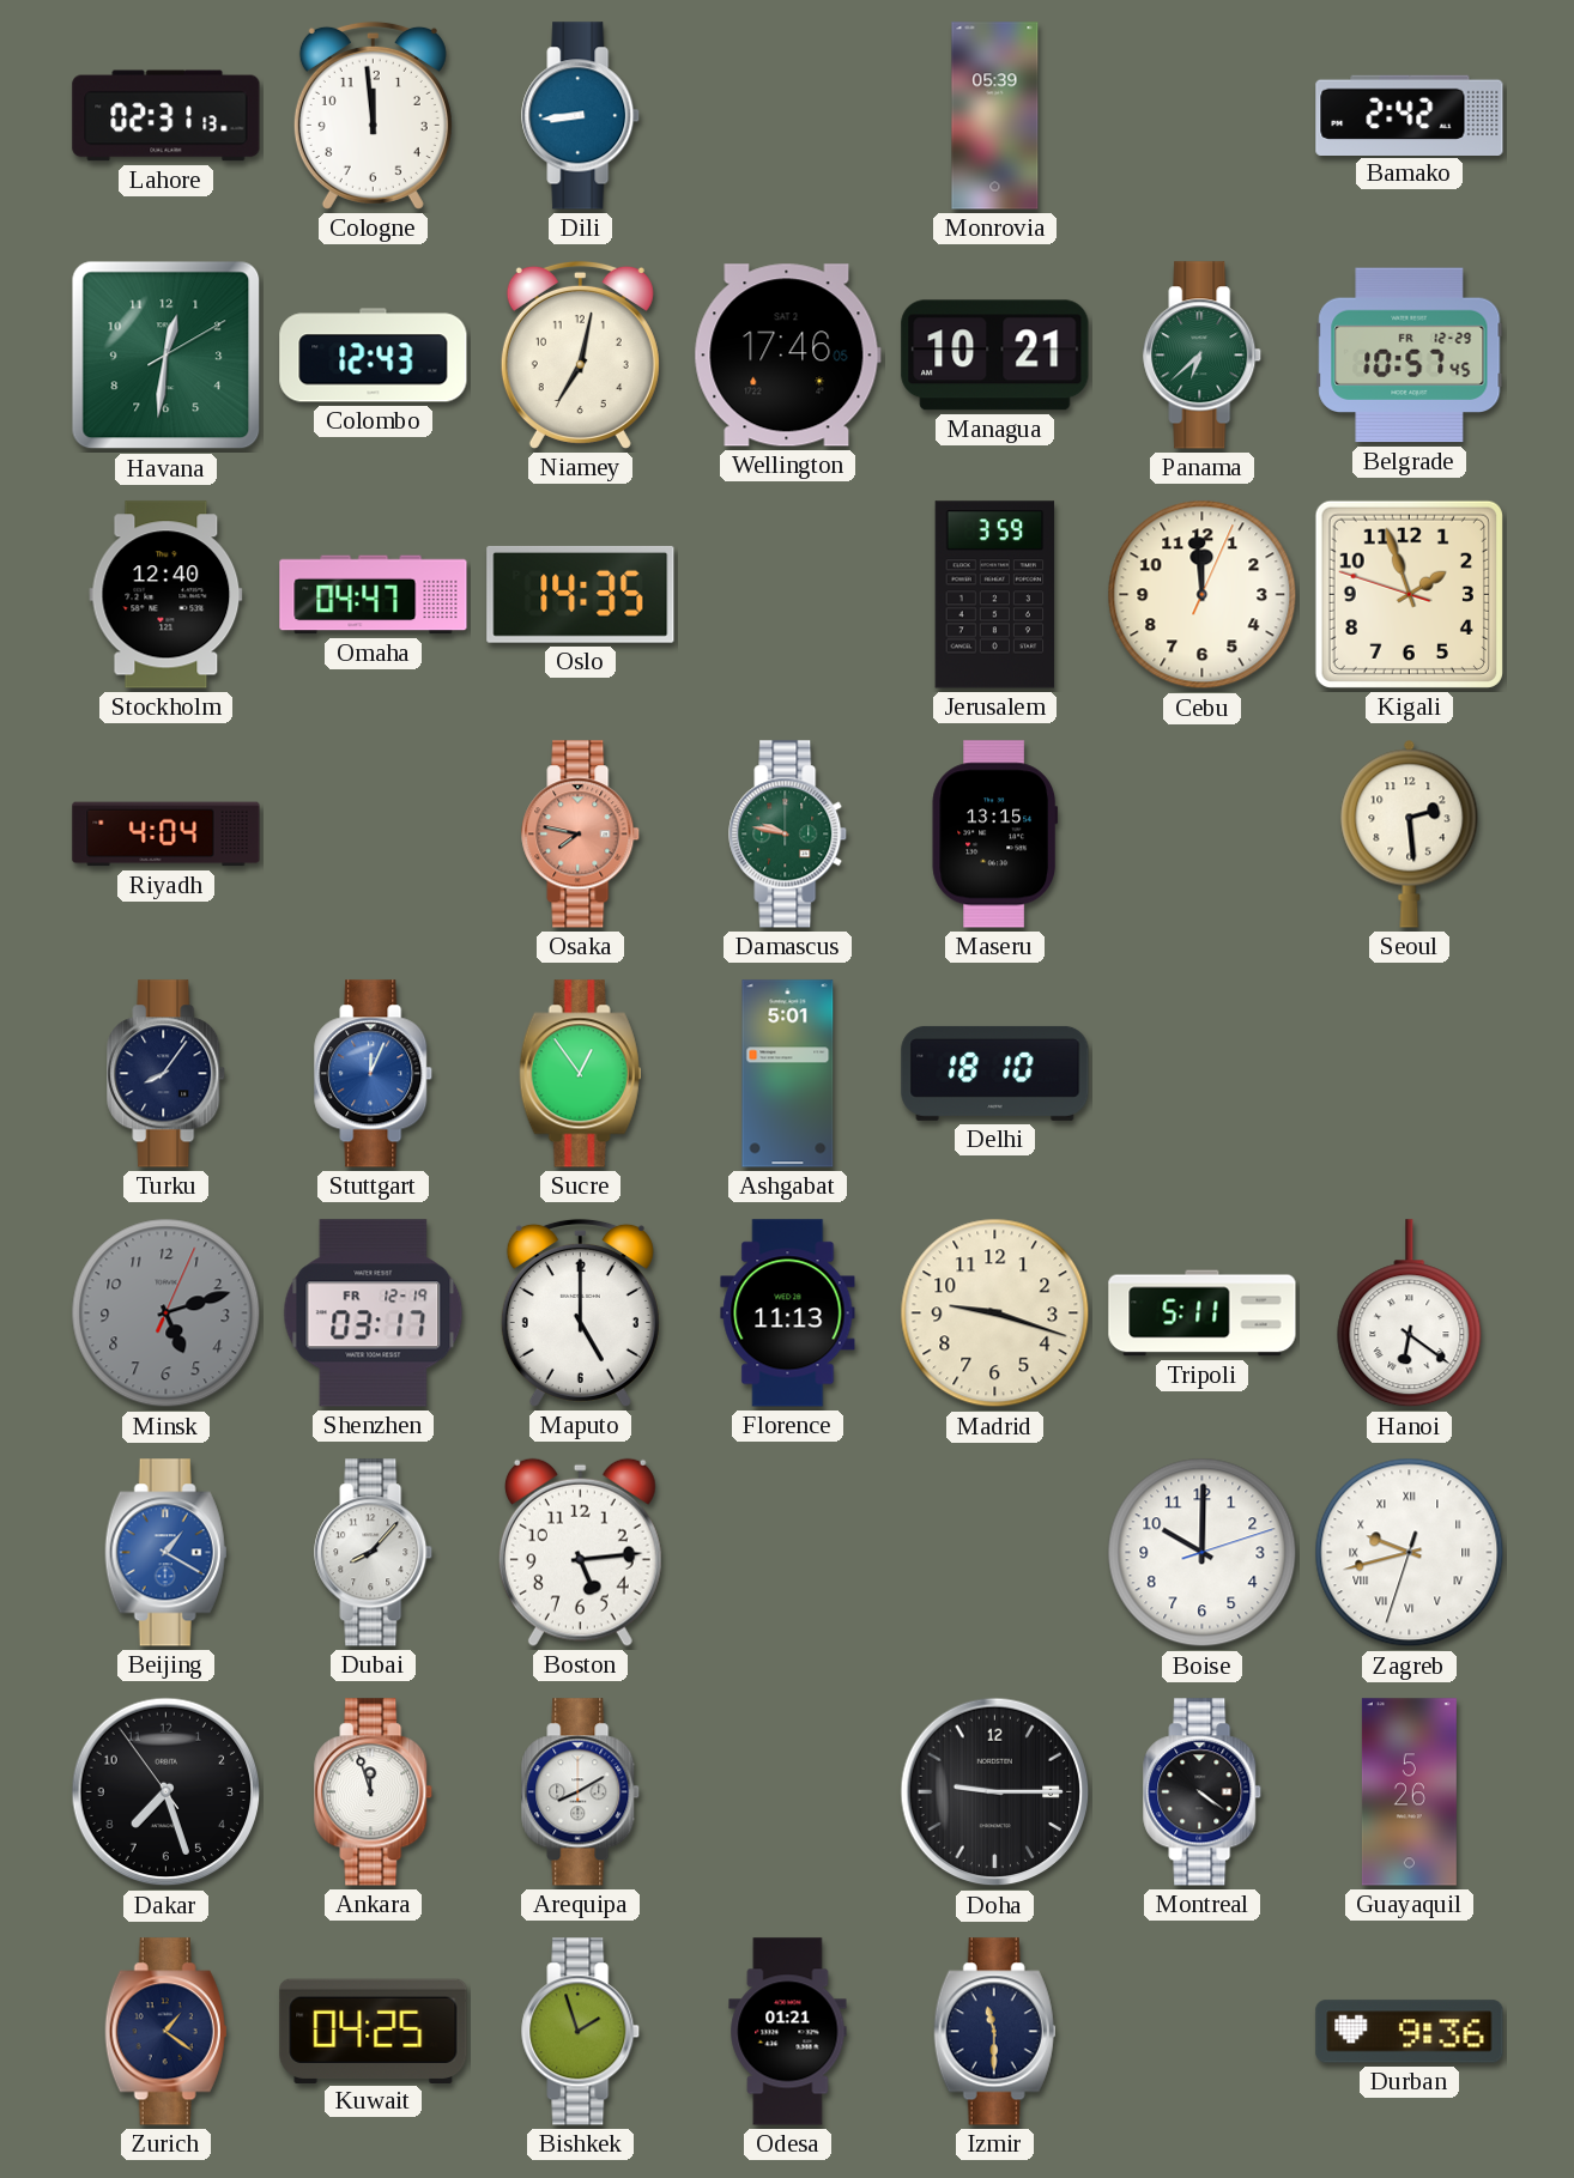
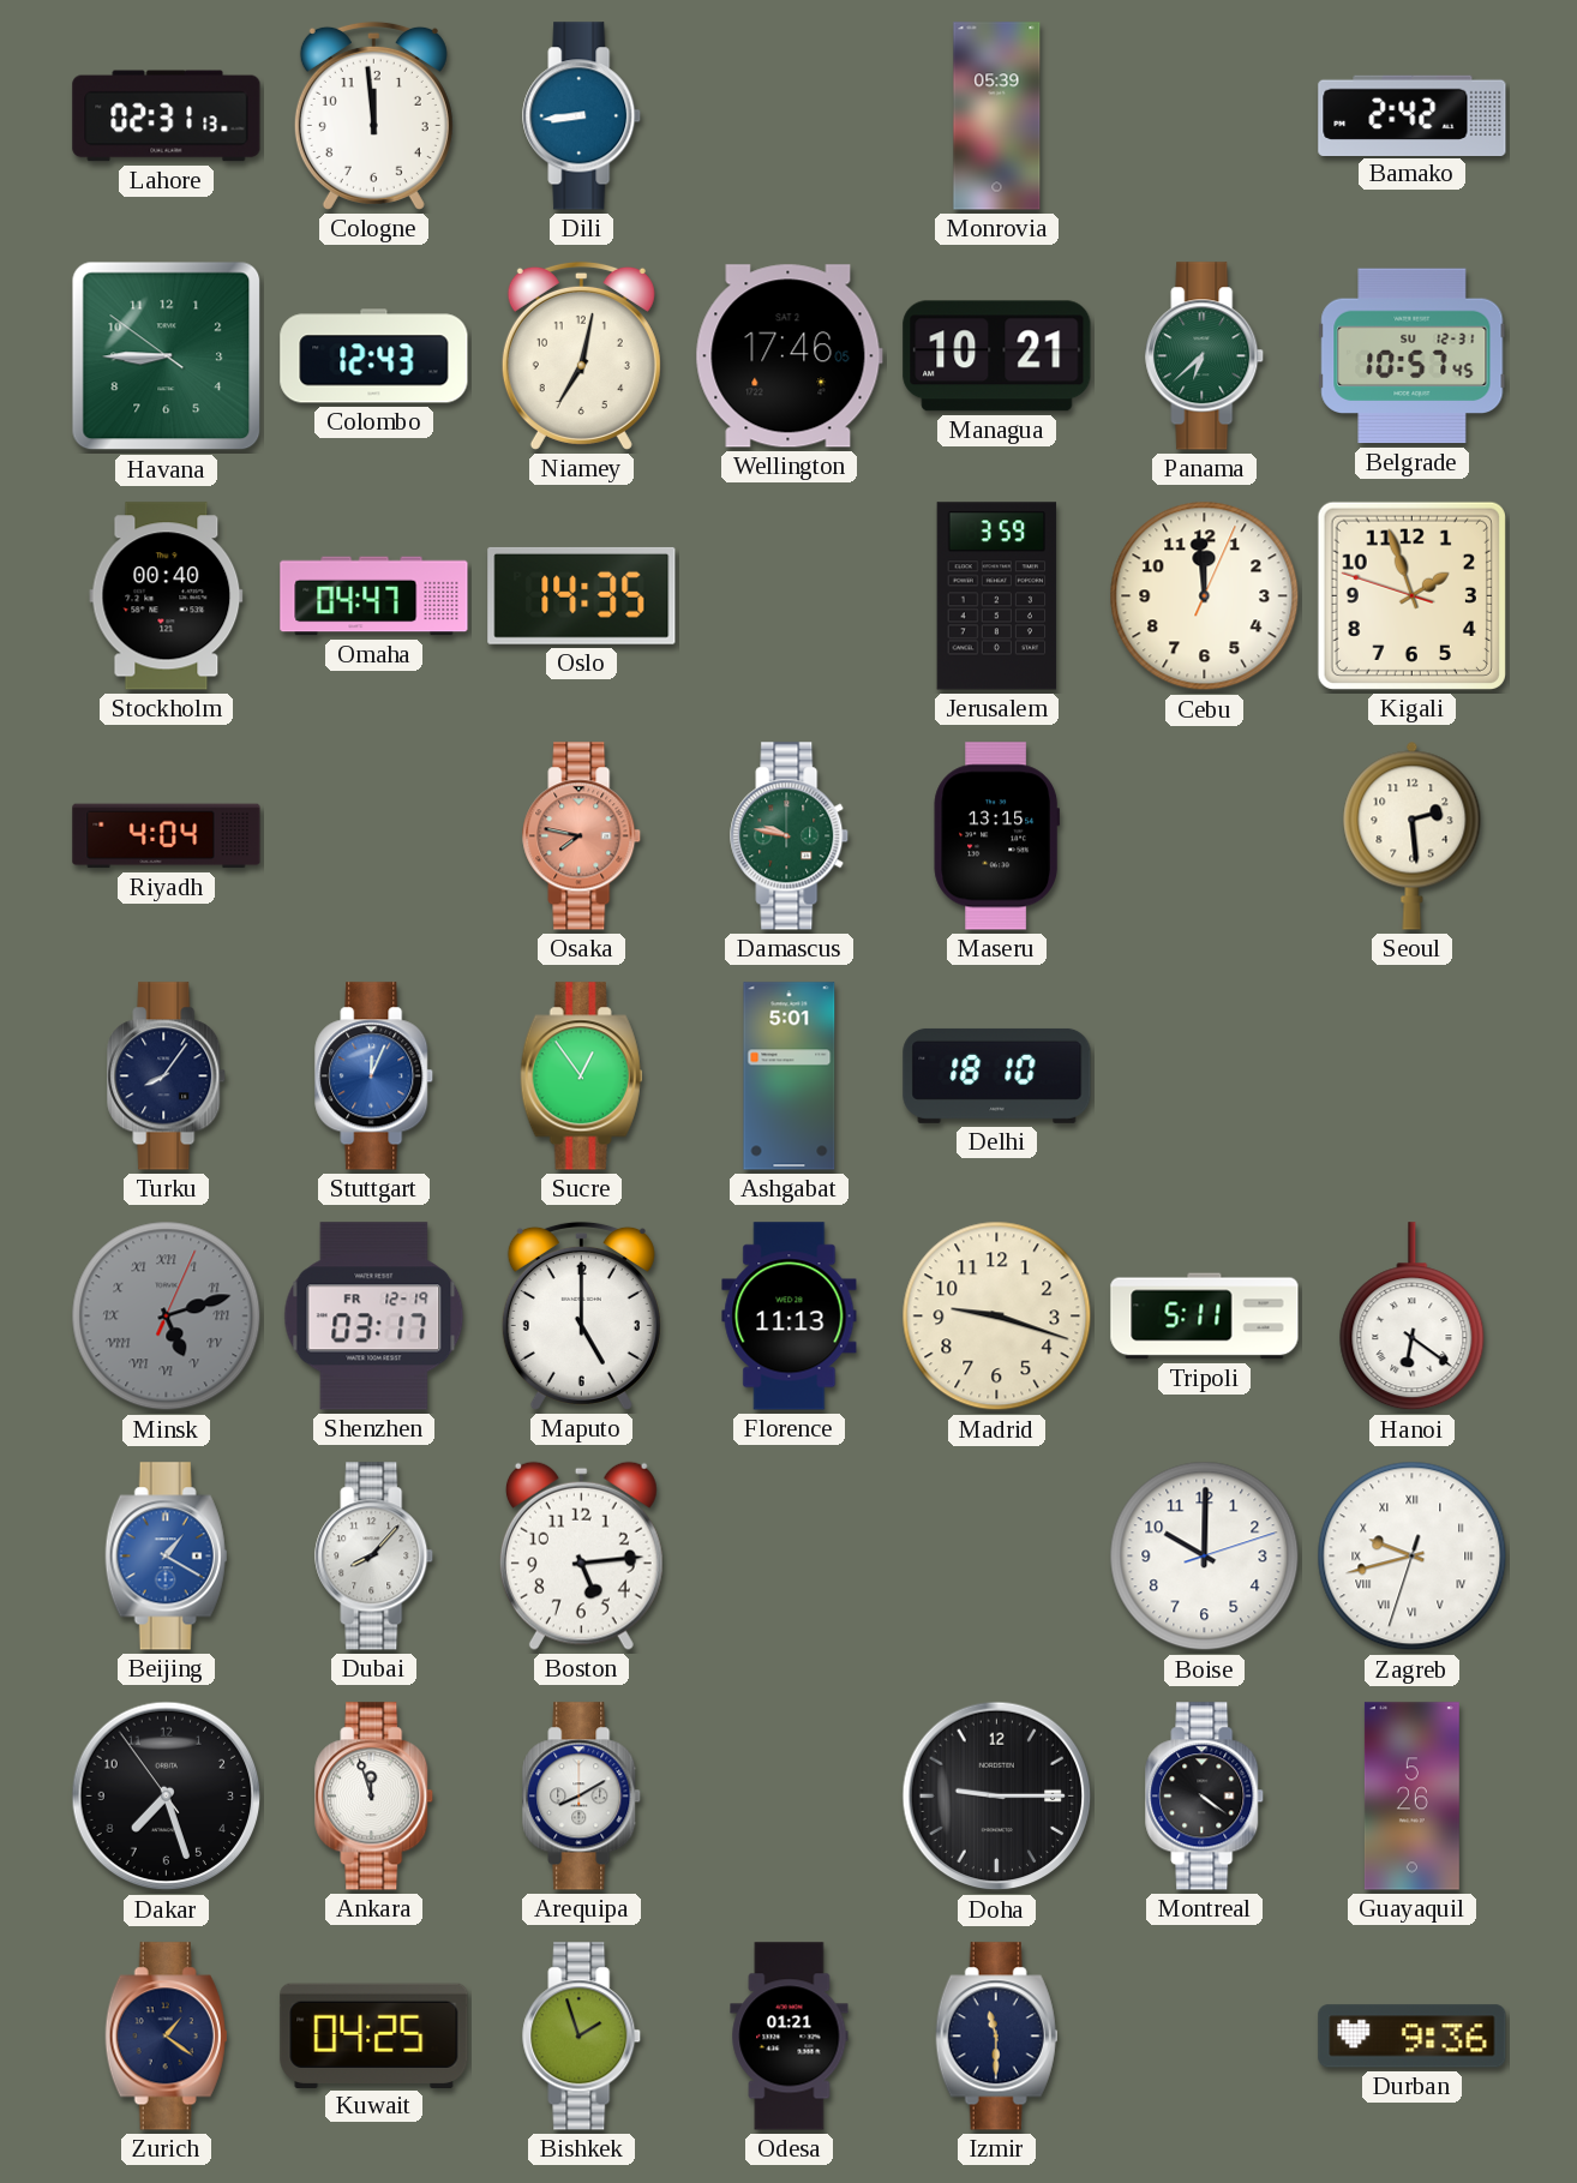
Havana: 12:31 -> 8:44 (167, 356)
Belgrade date: FR 12-29 -> SU 12-31 (1413, 356)
Stockholm: 12:40 -> 00:40 (167, 596)
Minsk numerals: Arabic -> Roman (167, 1317)
